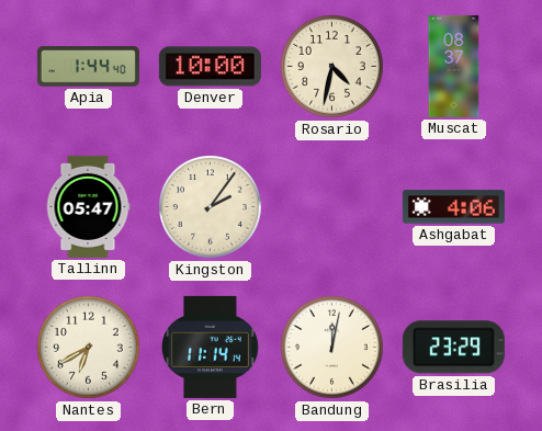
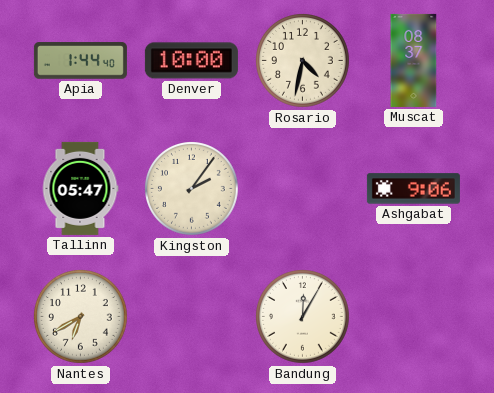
Ashgabat: 4:06 -> 9:06 (413, 189)
Bern: 11:14 -> none (211, 347)
Bandung: 12:02 -> 12:05 (303, 317)
Brasilia: 23:29 -> none (453, 348)
